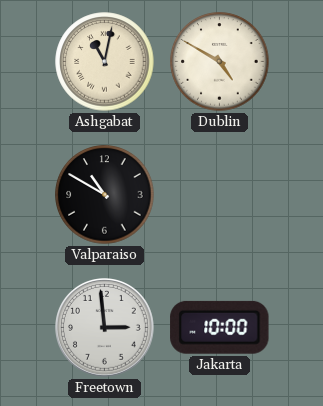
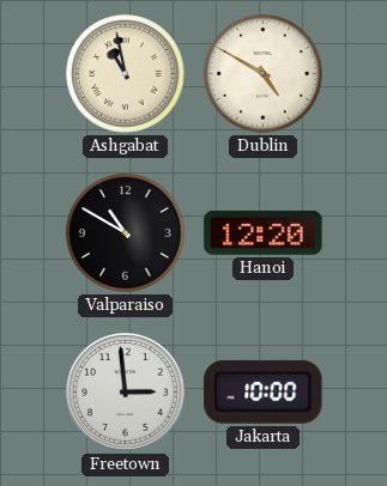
Ashgabat: 11:02 -> 10:58 (126, 74)
Hanoi: none -> 12:20 (264, 232)
